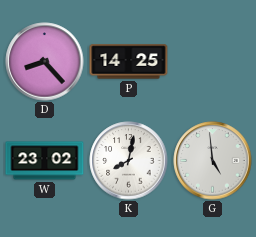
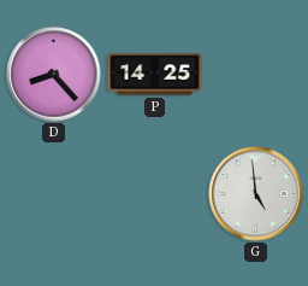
W: 23:02 -> none (45, 161)
K: 8:02 -> none (129, 161)
